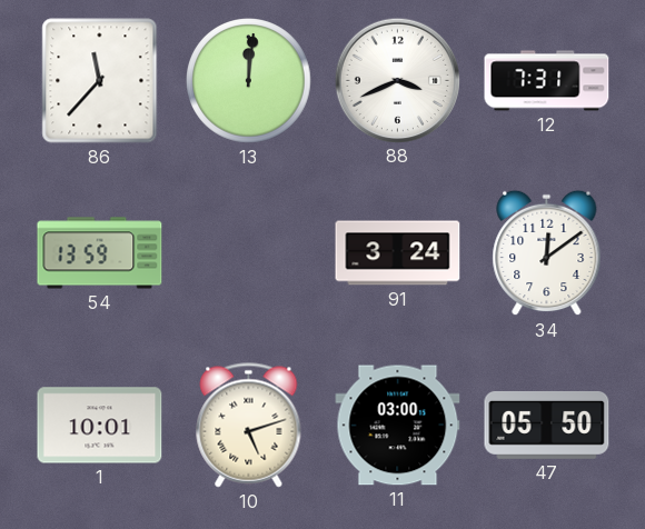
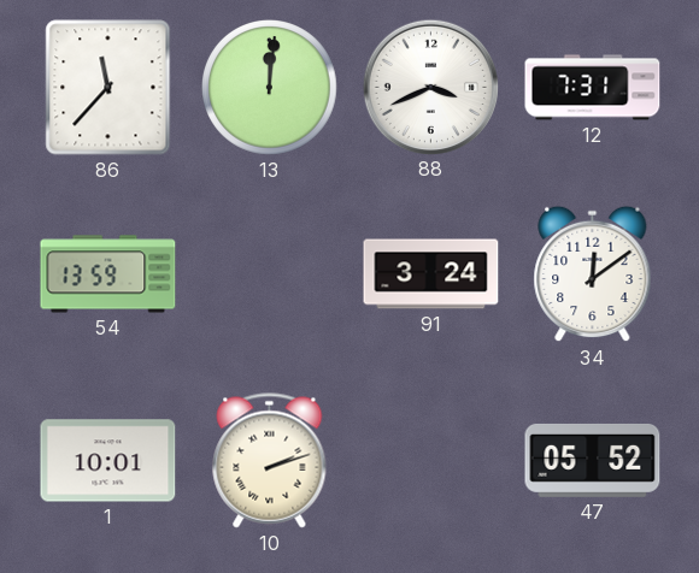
10: 5:12 -> 2:12 (270, 461)
11: 03:00 -> none (398, 426)
47: 05:50 -> 05:52 (593, 460)
